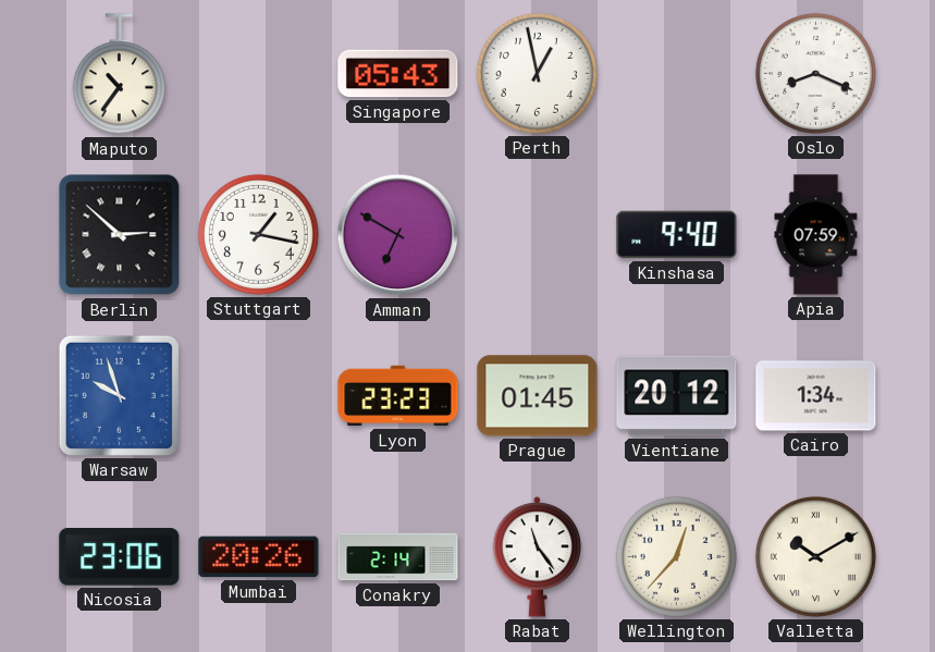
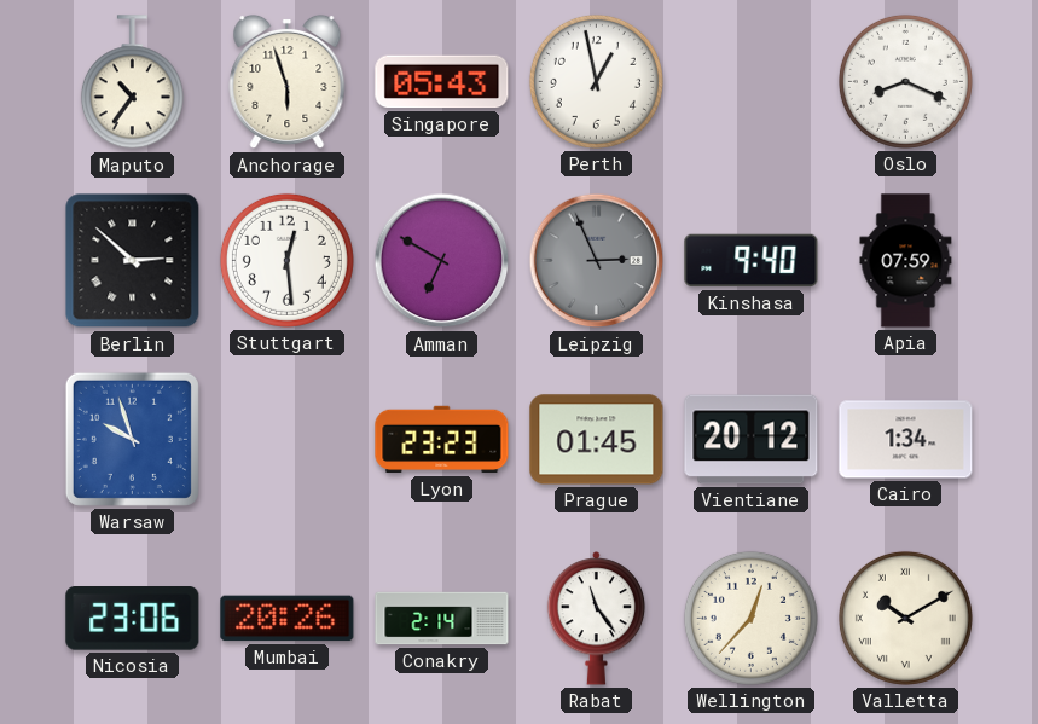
Anchorage: none -> 5:57 (288, 82)
Stuttgart: 1:17 -> 12:29 (286, 260)
Leipzig: none -> 2:56 (597, 261)
